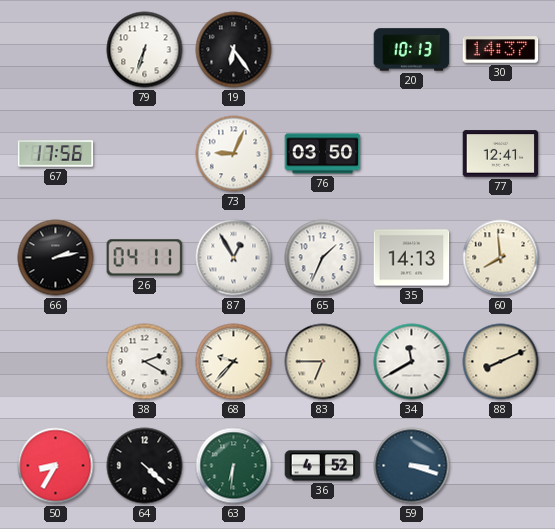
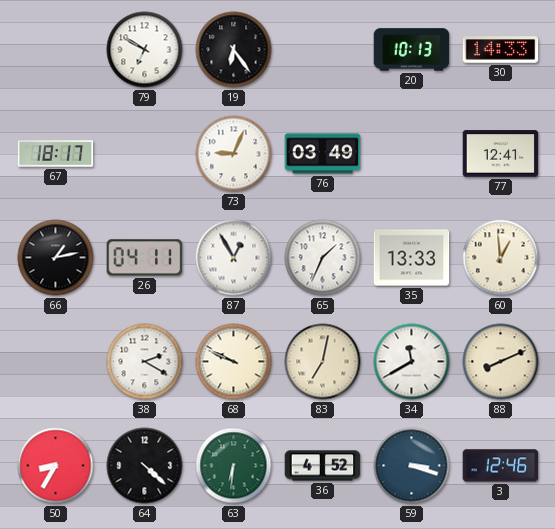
79: 6:33 -> 6:50 (145, 50)
30: 14:37 -> 14:33 (501, 50)
67: 17:56 -> 18:17 (56, 154)
76: 03:50 -> 03:49 (323, 154)
66: 2:13 -> 1:13 (56, 258)
35: 14:13 -> 13:33 (412, 258)
60: 7:59 -> 12:59 (501, 258)
68: 9:37 -> 9:49 (234, 362)
83: 6:45 -> 7:02 (323, 362)
3: none -> 12:46 (501, 466)
